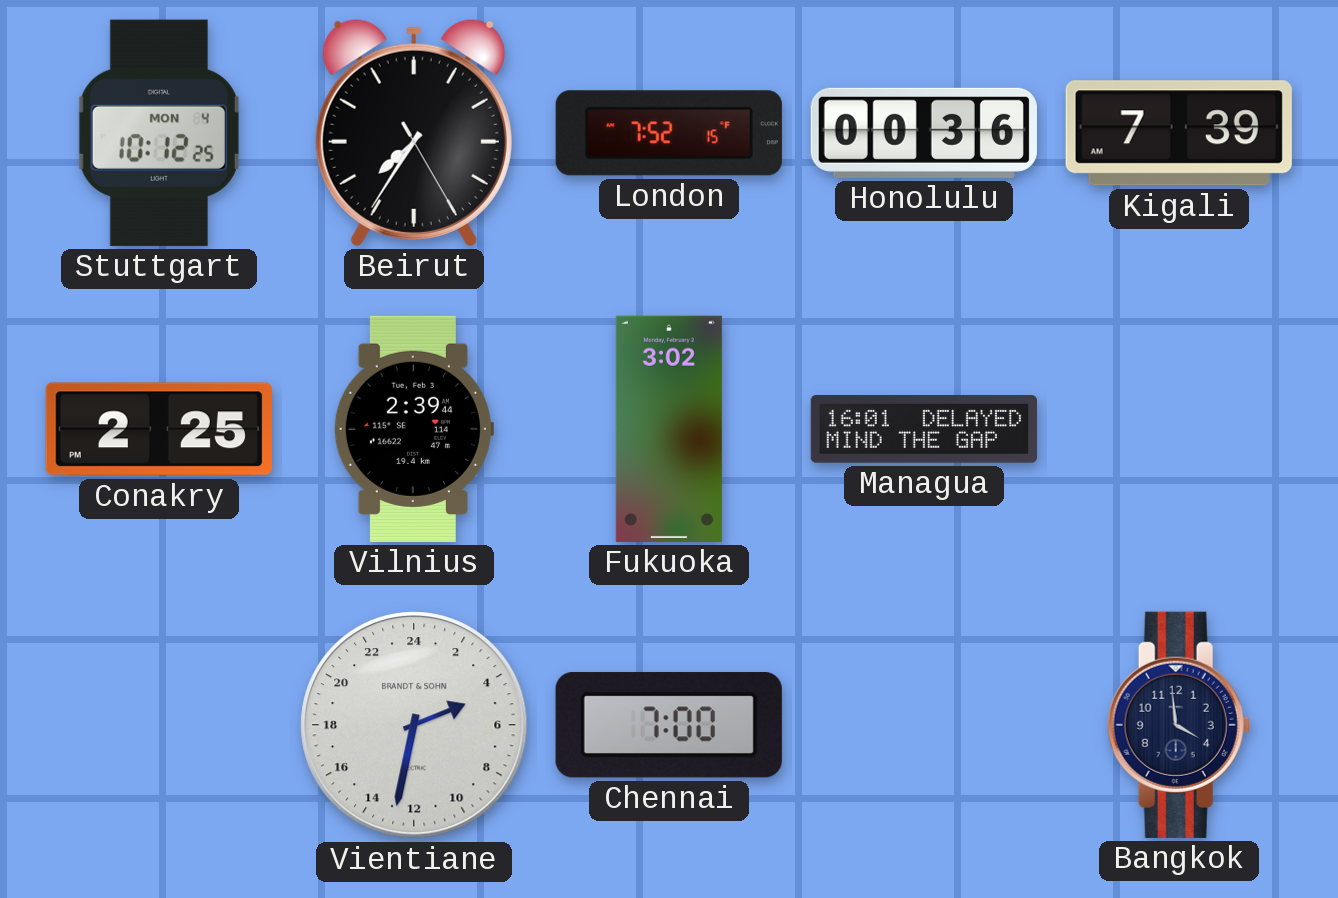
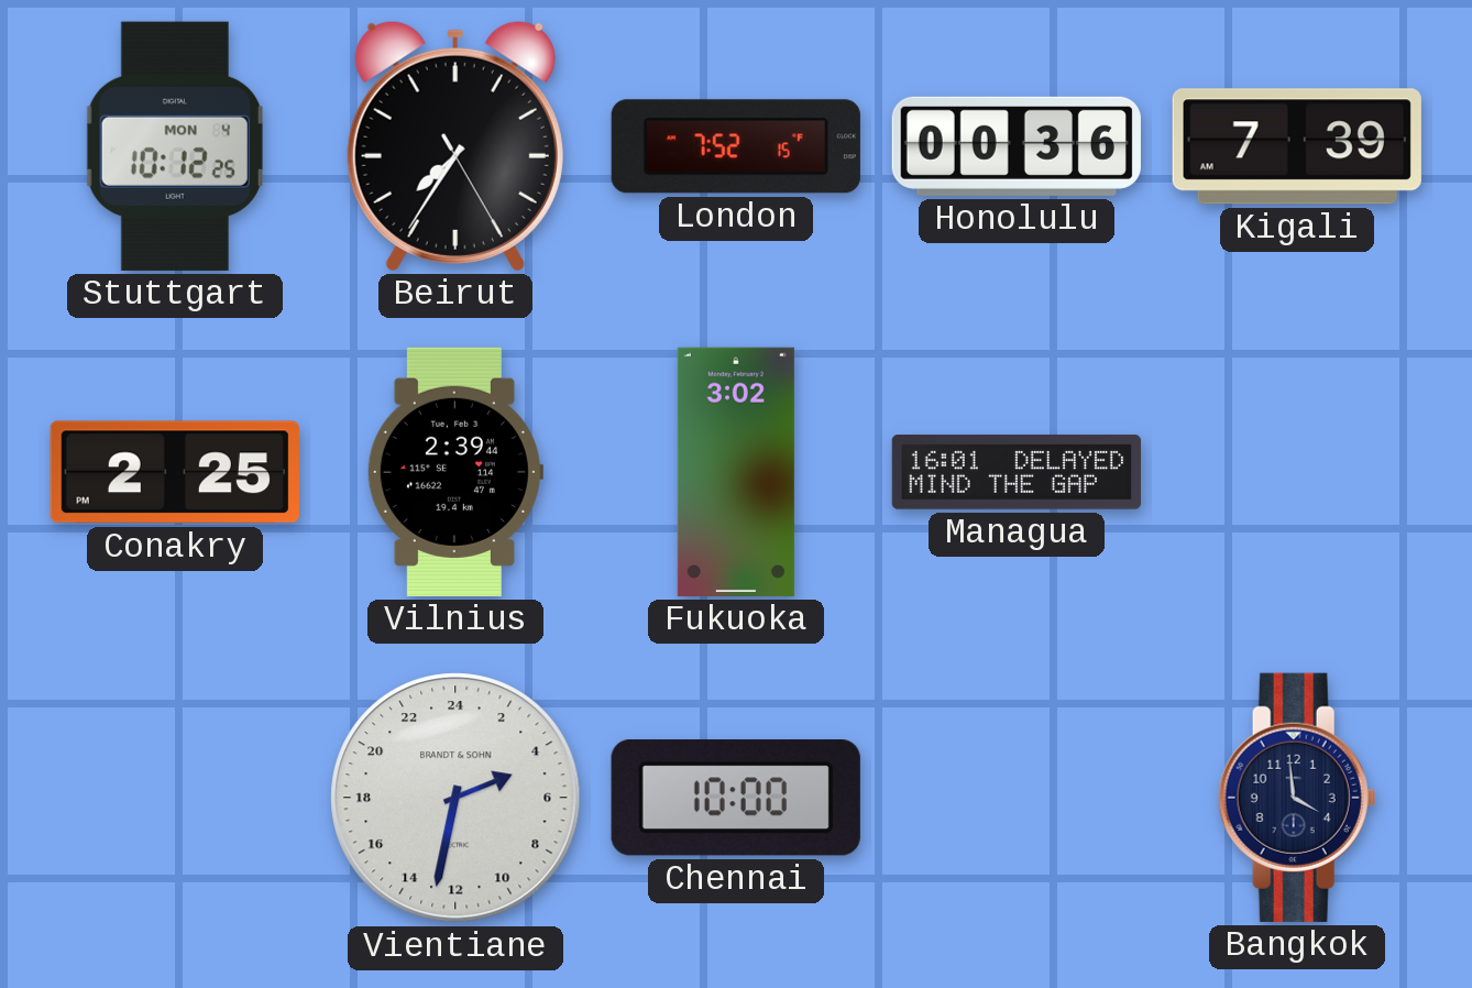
Chennai: 7:00 -> 10:00 (736, 798)
